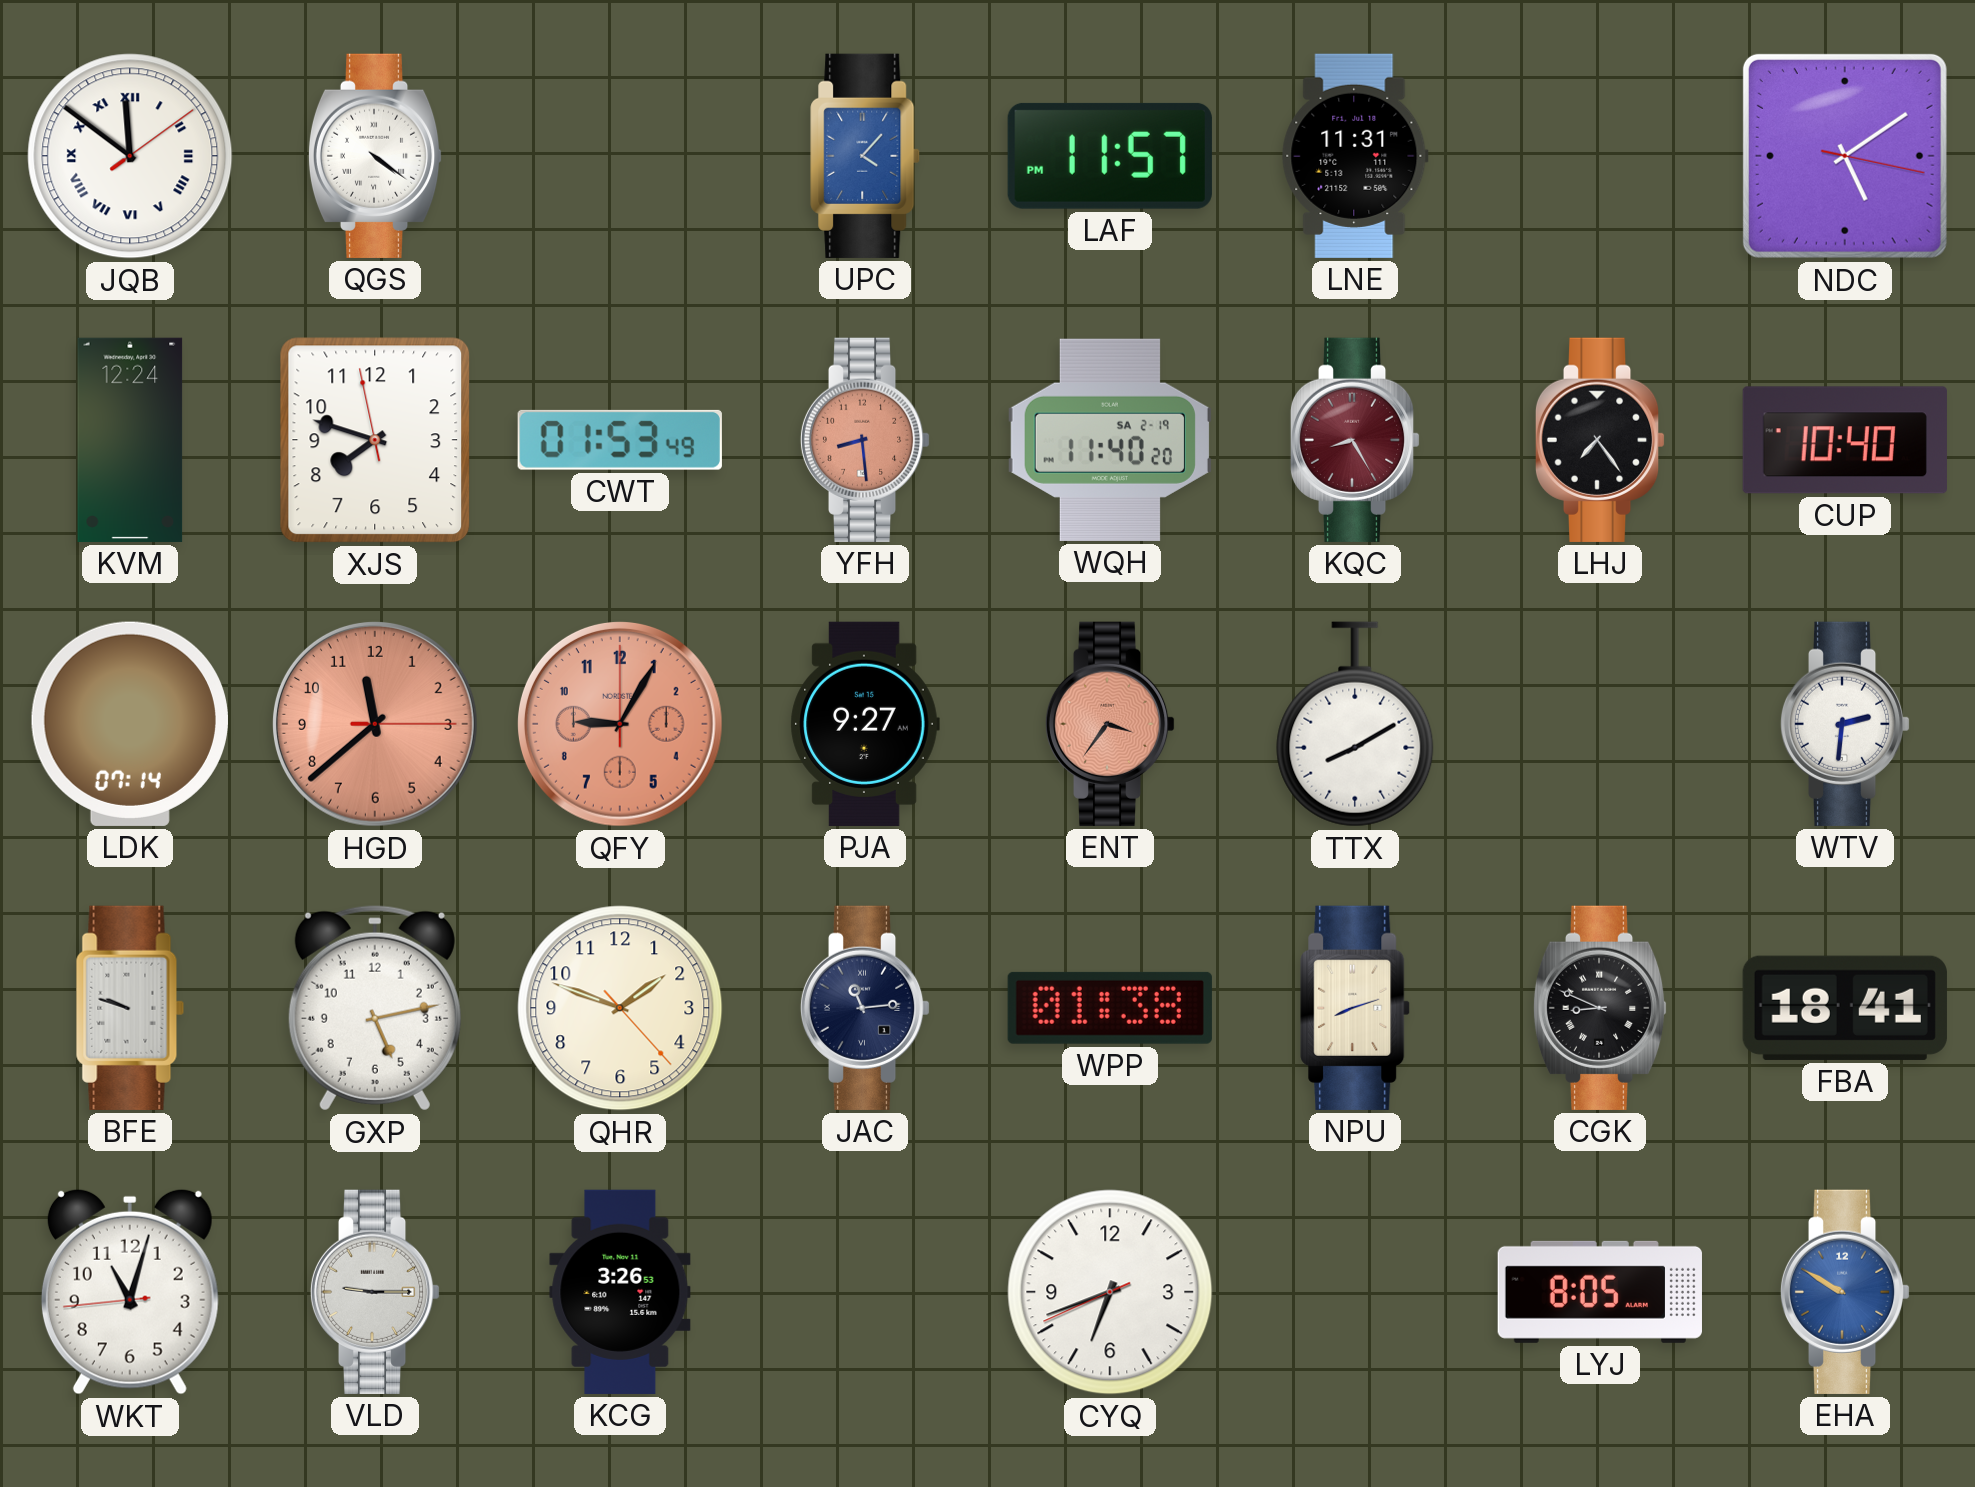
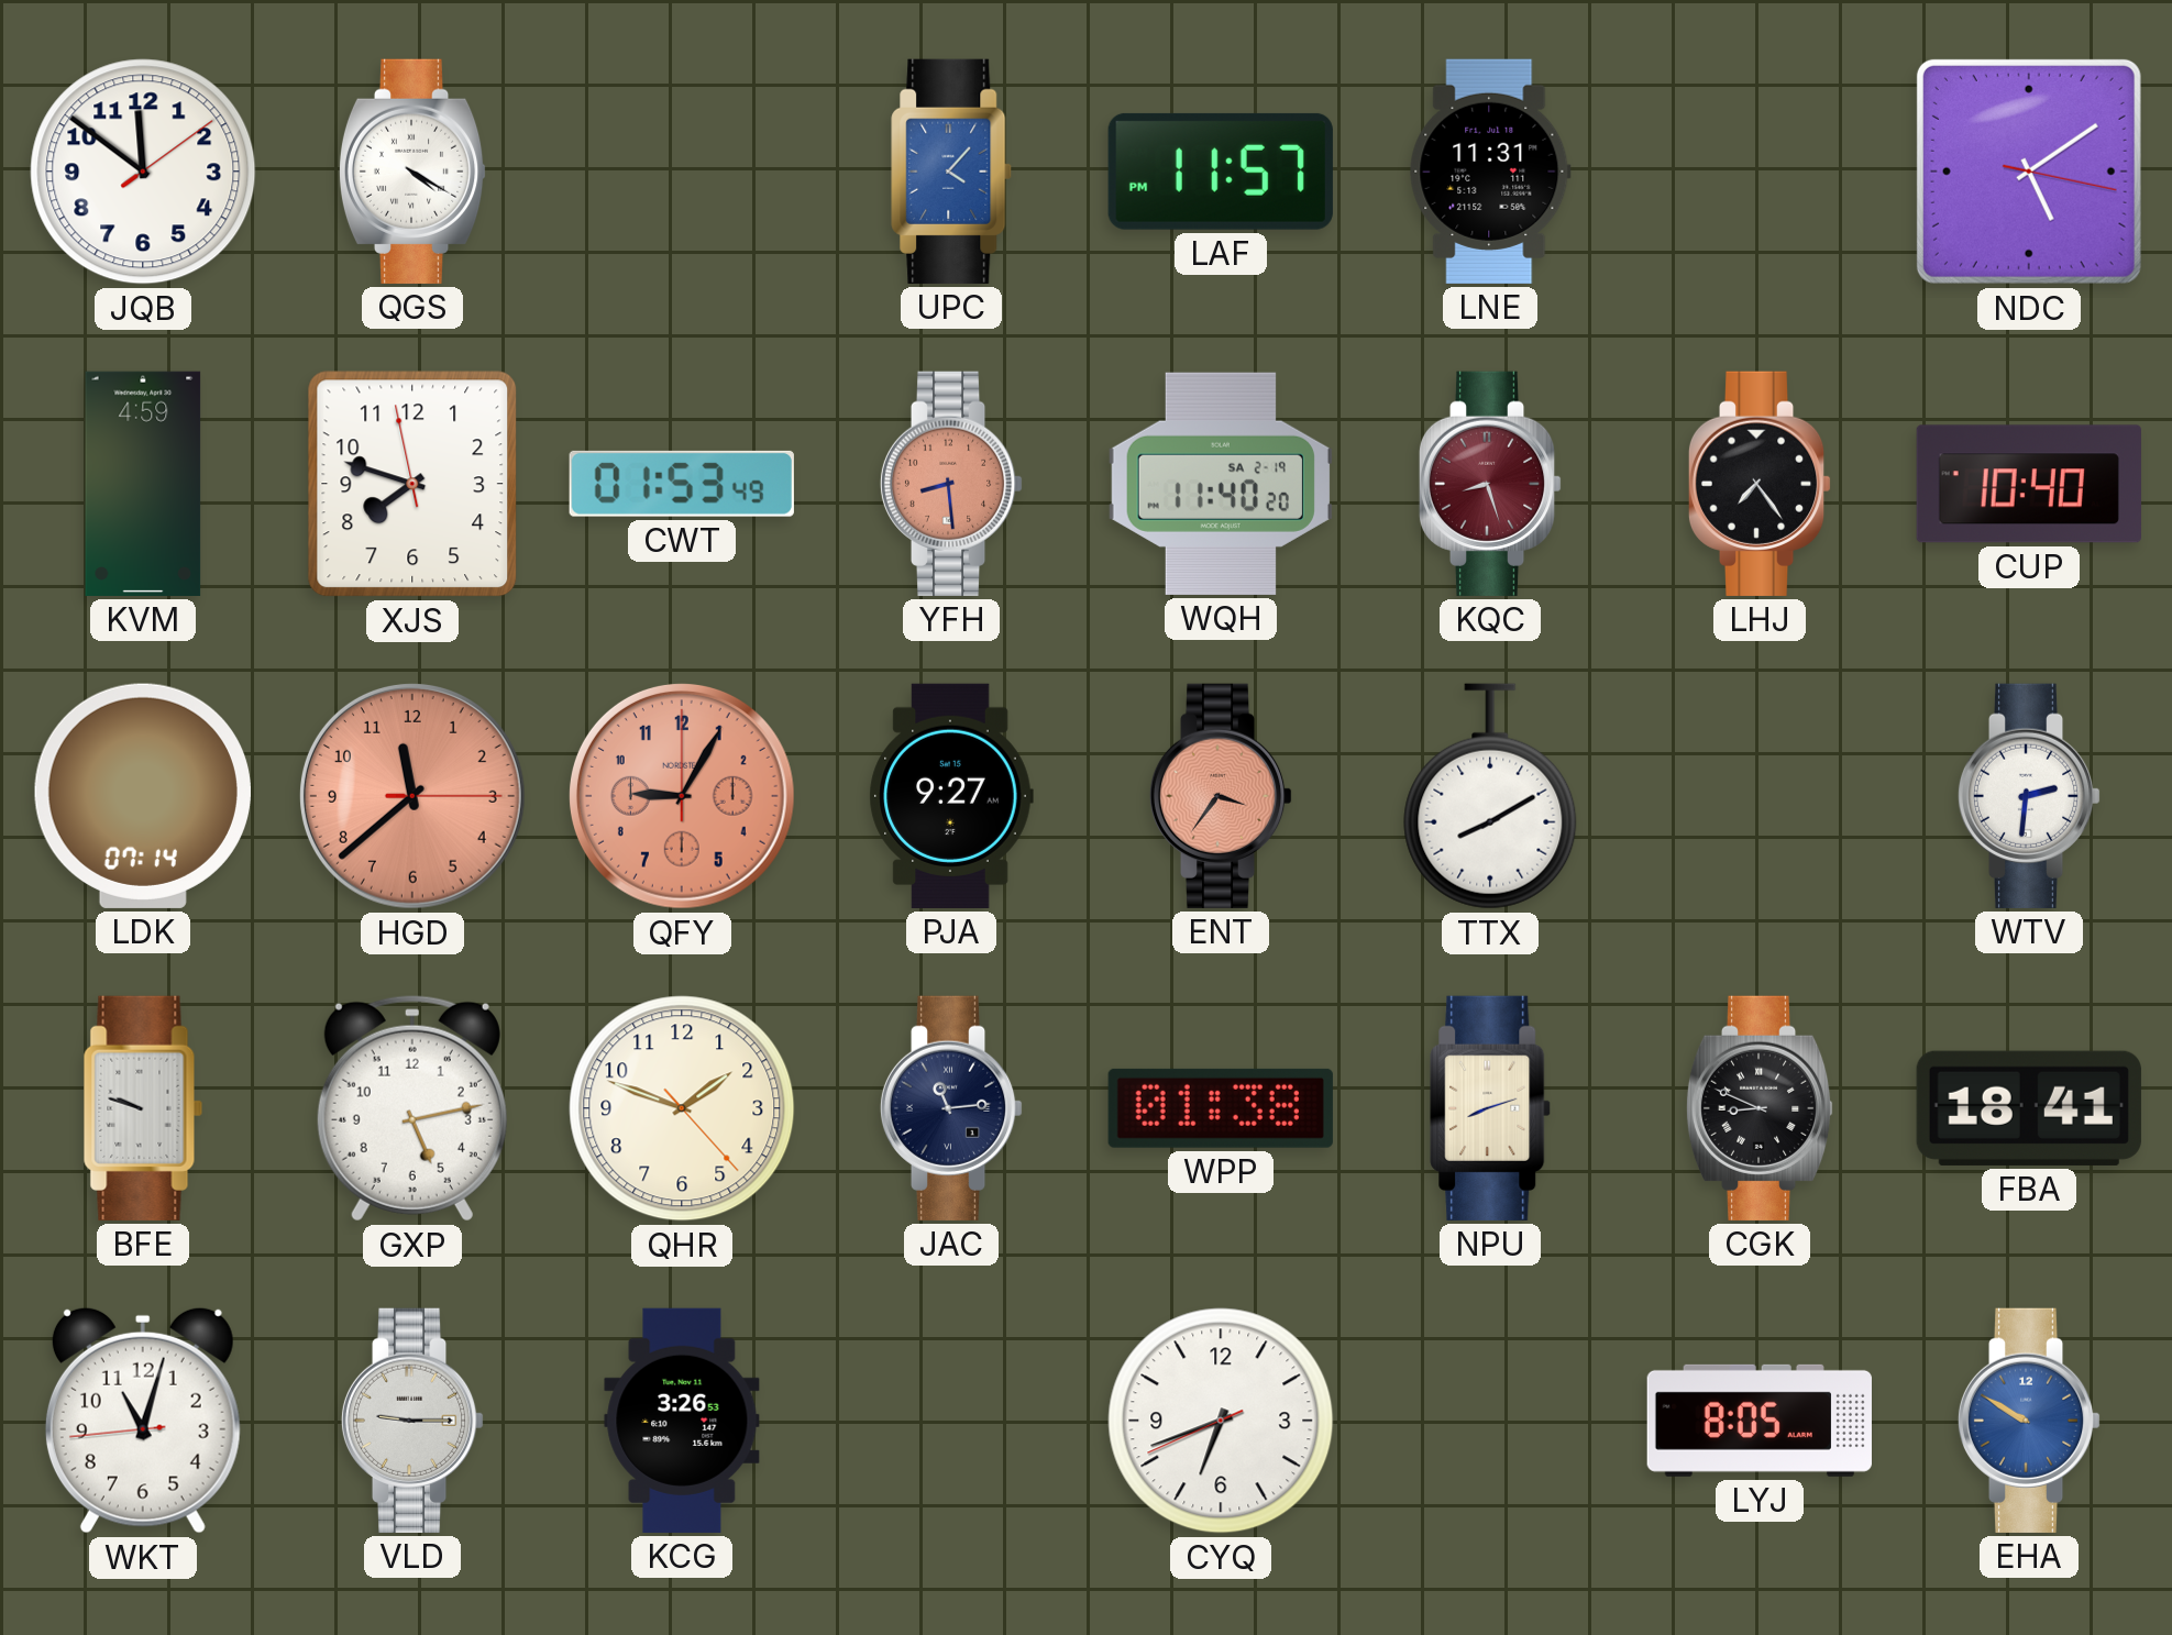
JQB numerals: Roman -> Arabic (143, 172)
QGS: 4:21 -> 4:20 (412, 172)
KVM: 12:24 -> 4:59 (143, 484)
KQC: 8:25 -> 8:27 (1490, 484)
